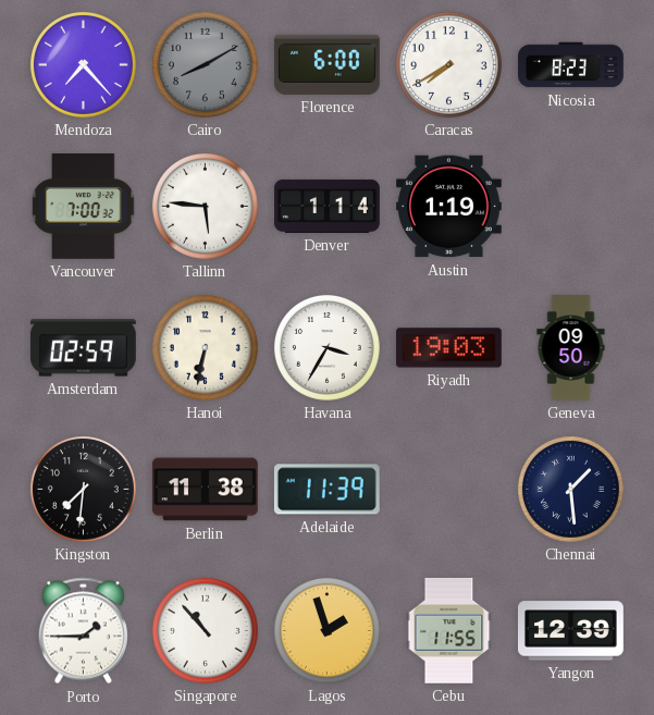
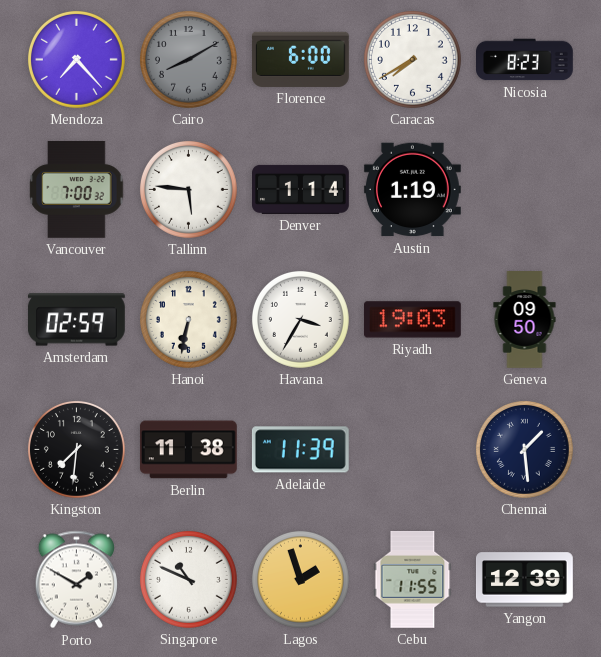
Porto: 1:45 -> 1:50 (76, 580)
Singapore: 10:53 -> 10:49 (188, 579)
